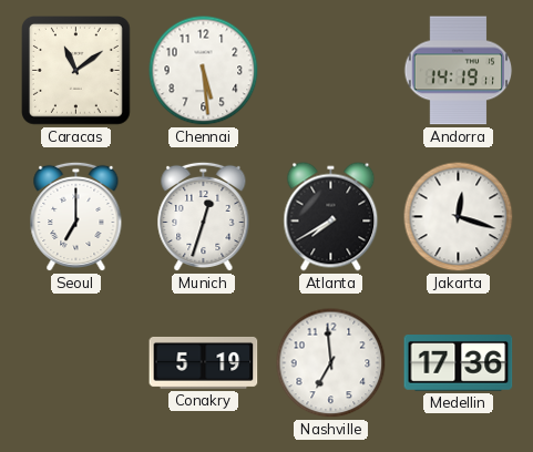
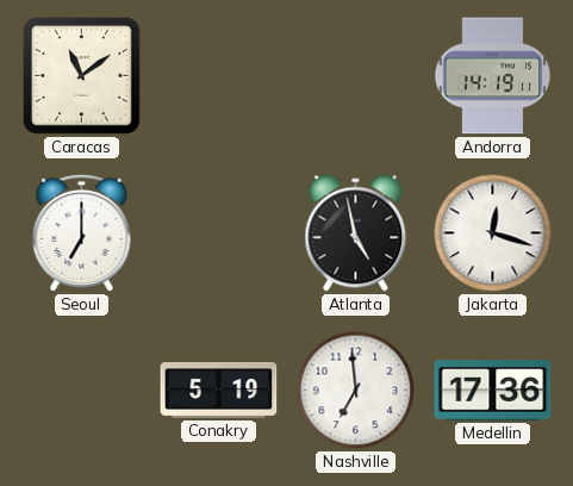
Chennai: 5:29 -> none (204, 71)
Munich: 12:33 -> none (204, 217)
Atlanta: 7:40 -> 4:58 (356, 233)
